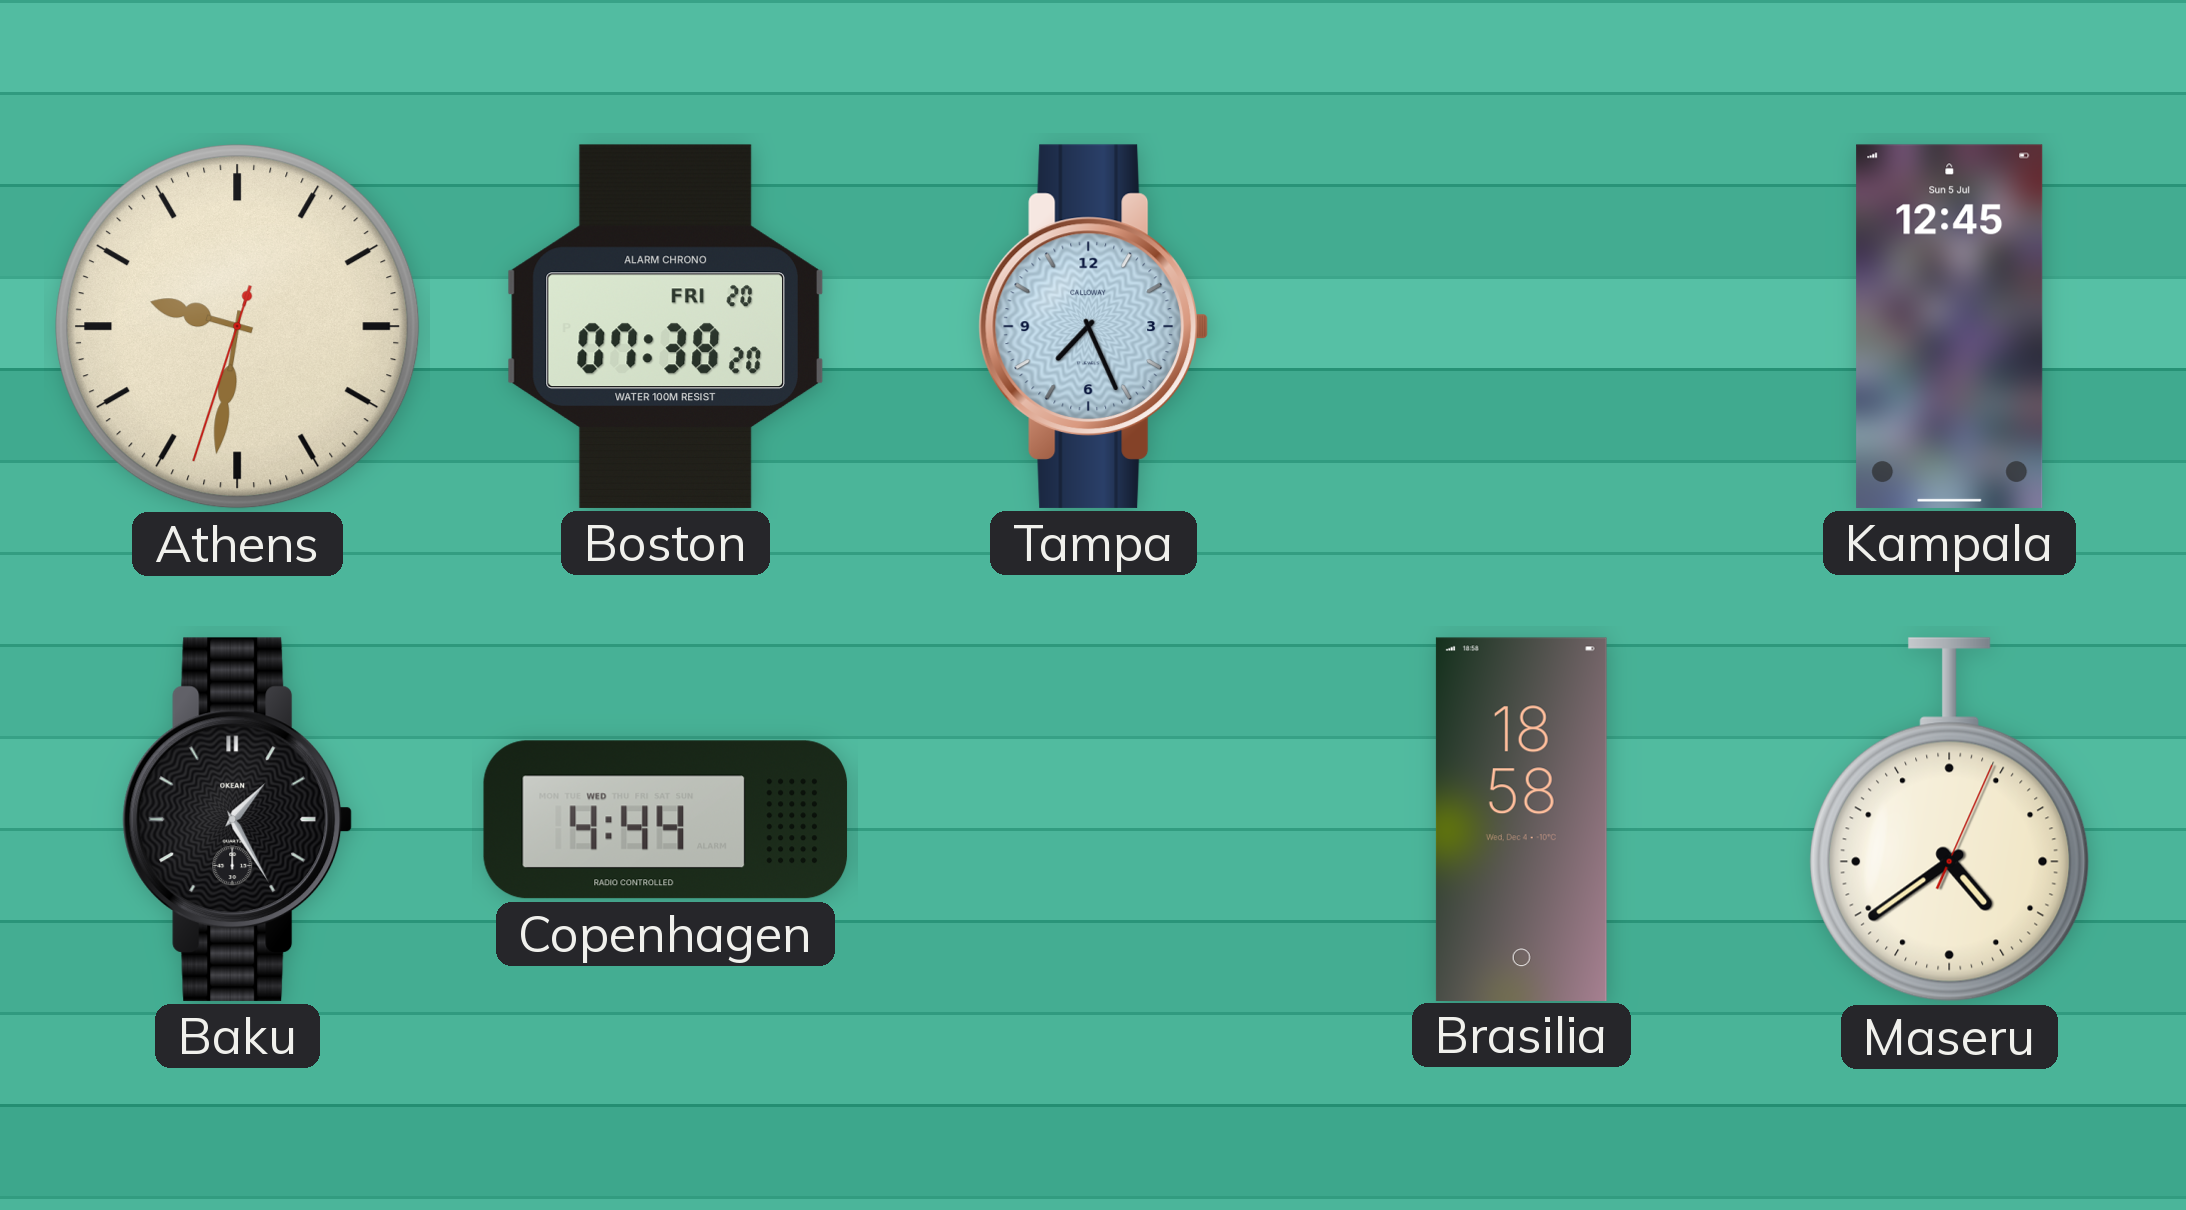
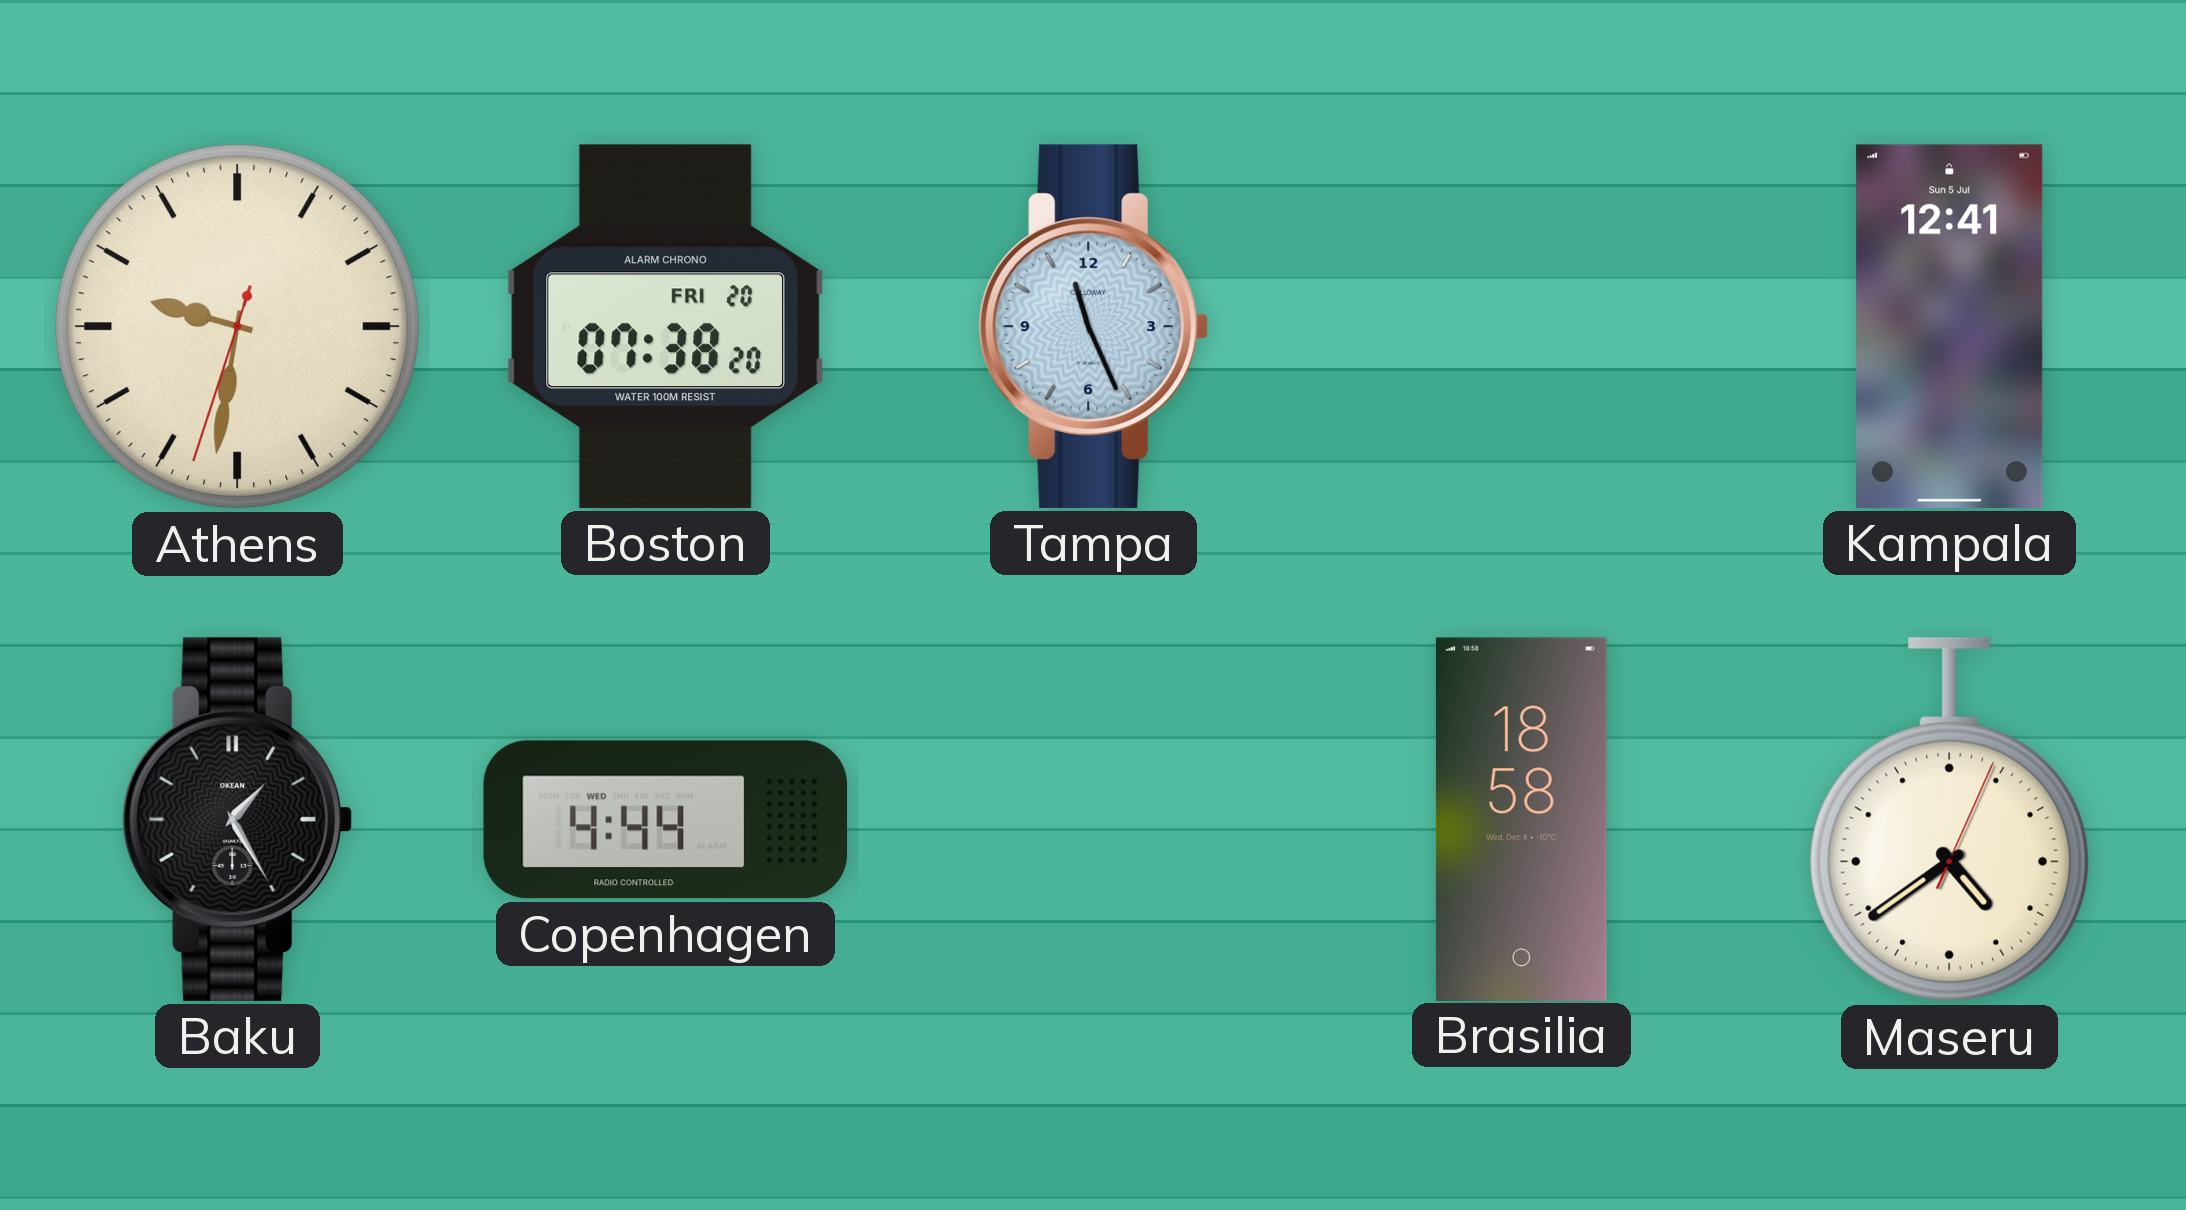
Tampa: 7:26 -> 11:26 (1094, 326)
Kampala: 12:45 -> 12:41 (1950, 326)
